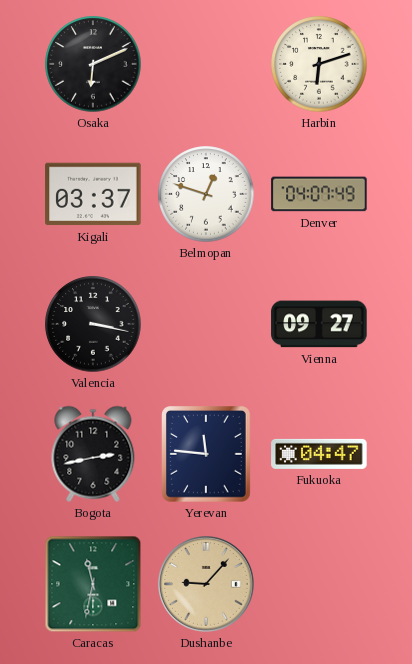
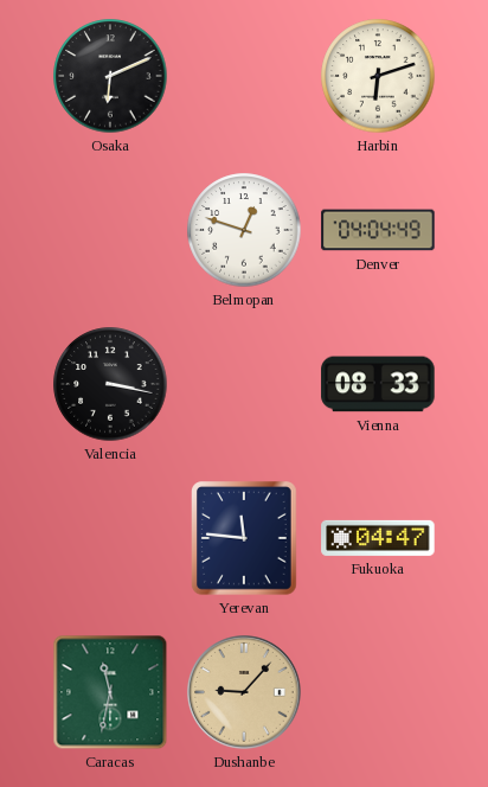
Kigali: 03:37 -> none (93, 194)
Denver: 04:07 -> 04:04 (378, 230)
Vienna: 09:27 -> 08:33 (378, 384)
Bogota: 2:43 -> none (93, 454)
